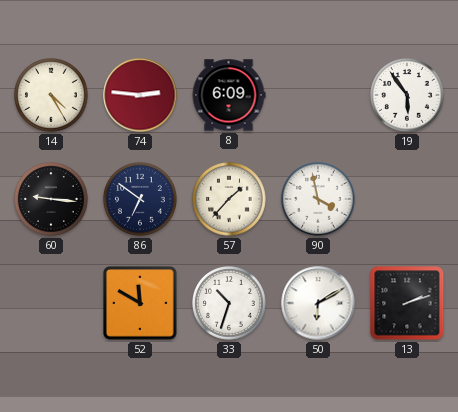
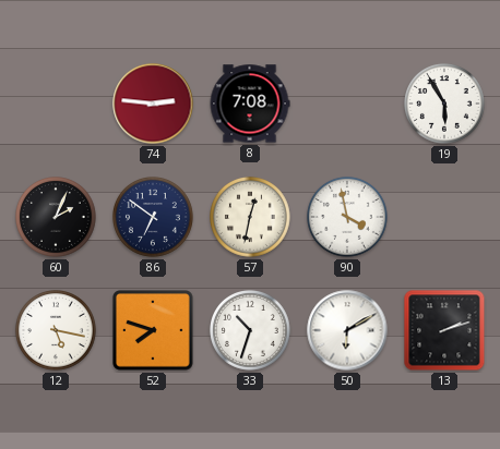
14: 4:25 -> none (52, 96)
8: 6:09 -> 7:08 (250, 104)
19: 5:54 -> 5:55 (445, 105)
60: 9:16 -> 2:04 (57, 218)
57: 1:37 -> 12:32 (251, 218)
12: none -> 5:17 (57, 331)
52: 11:50 -> 7:48 (153, 330)
